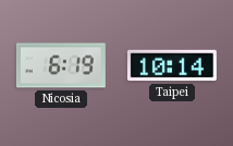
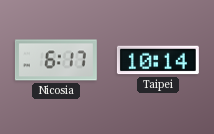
Nicosia: 6:19 -> 6:17 (56, 60)
